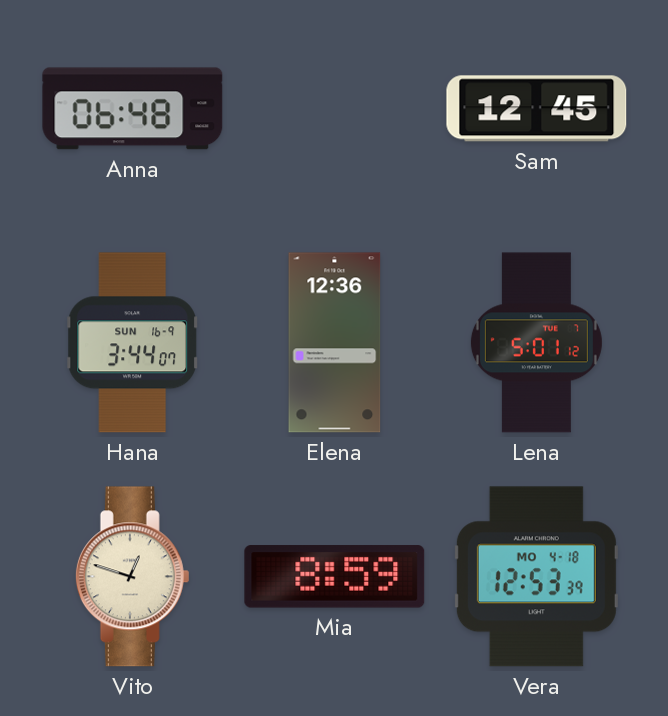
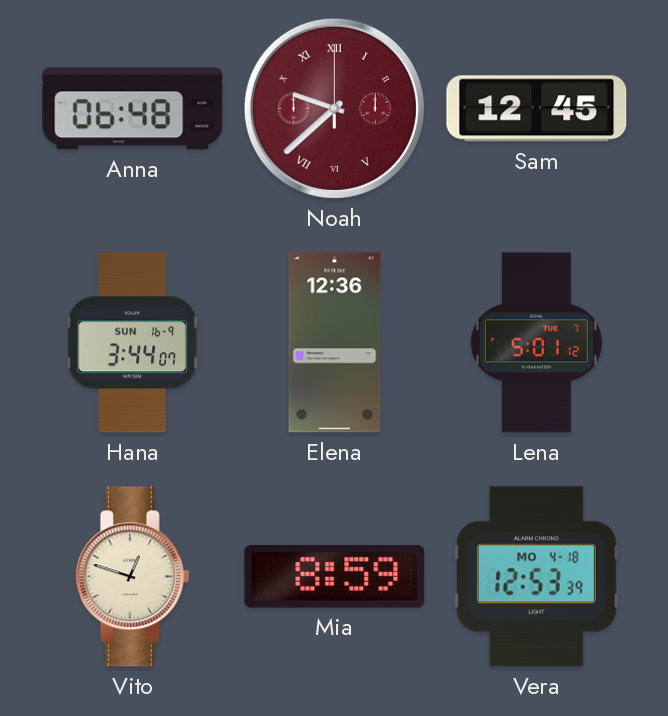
Noah: none -> 9:38 (334, 108)
